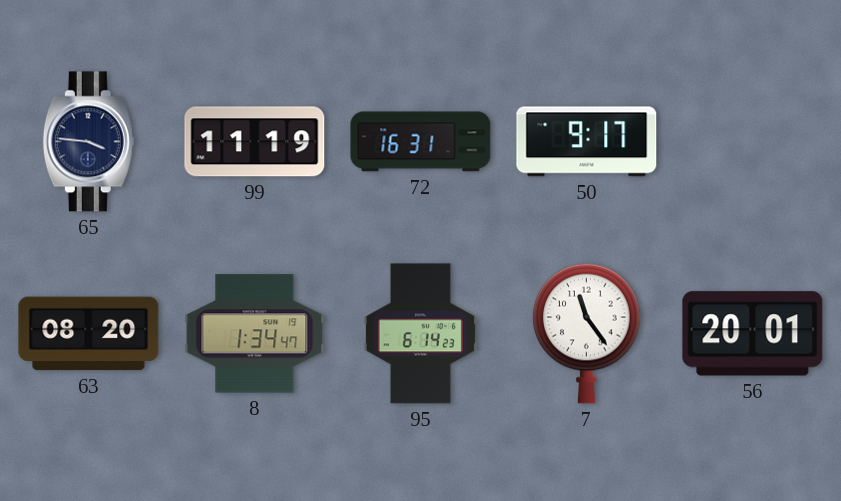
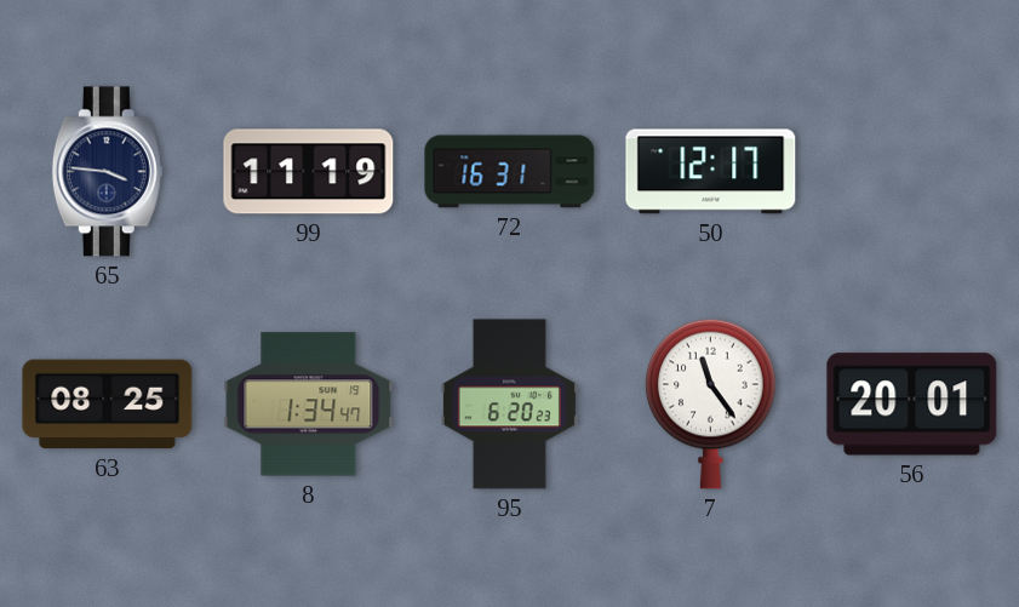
50: 9:17 -> 12:17 (711, 172)
63: 08:20 -> 08:25 (108, 405)
95: 6:14 -> 6:20 (509, 405)
